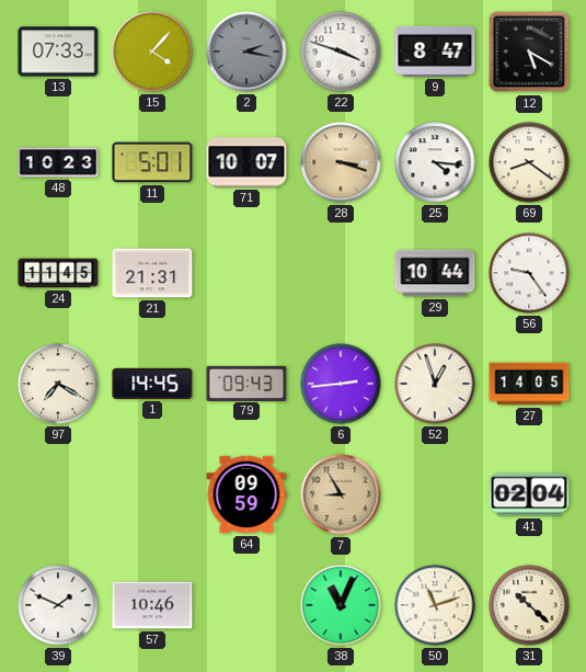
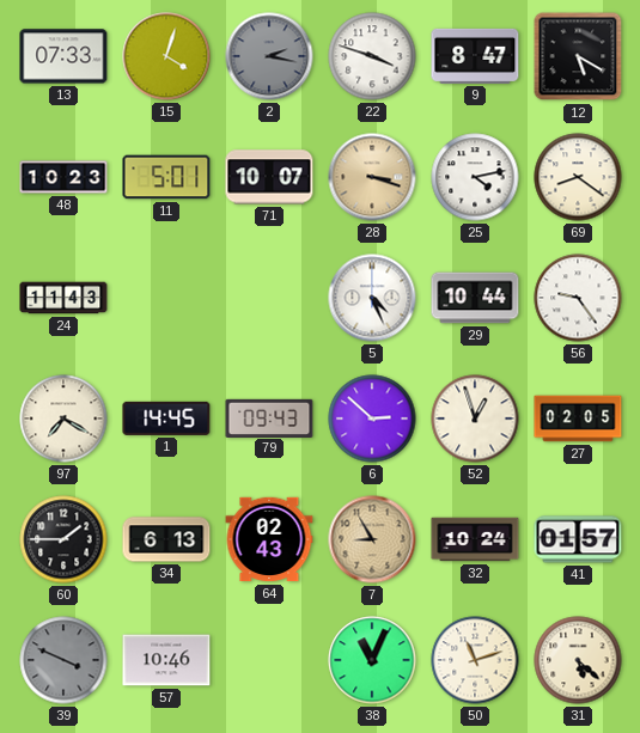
15: 4:07 -> 4:03 (166, 56)
25: 4:16 -> 4:13 (475, 177)
24: 11:45 -> 11:43 (63, 298)
21: 21:31 -> none (152, 273)
5: none -> 4:26 (372, 298)
6: 2:44 -> 2:52 (372, 419)
27: 14:05 -> 02:05 (578, 419)
60: none -> 1:45 (63, 539)
34: none -> 6:13 (166, 539)
64: 09:59 -> 02:43 (269, 539)
32: none -> 10:24 (475, 539)
41: 02:04 -> 01:57 (578, 539)
39: 1:49 -> 3:49 (63, 660)
39 dial: white -> grey (63, 660)
31: 10:22 -> 5:22 (578, 660)
